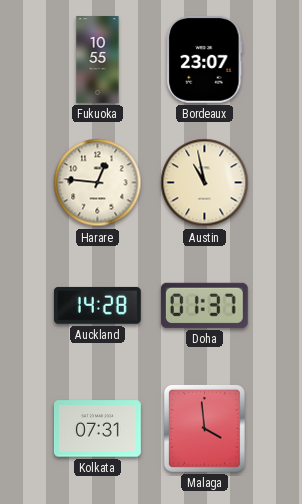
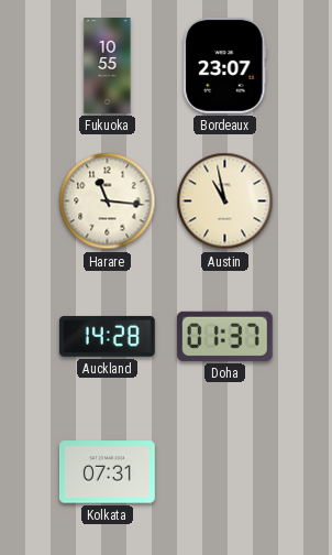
Harare: 12:46 -> 11:16 (108, 202)
Malaga: 3:59 -> none (204, 428)
